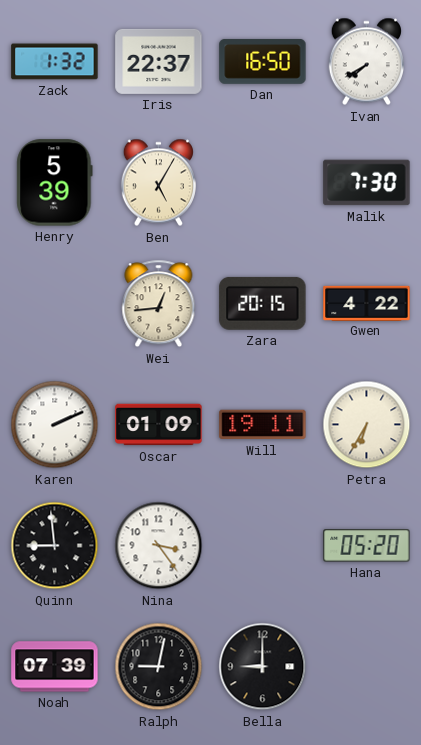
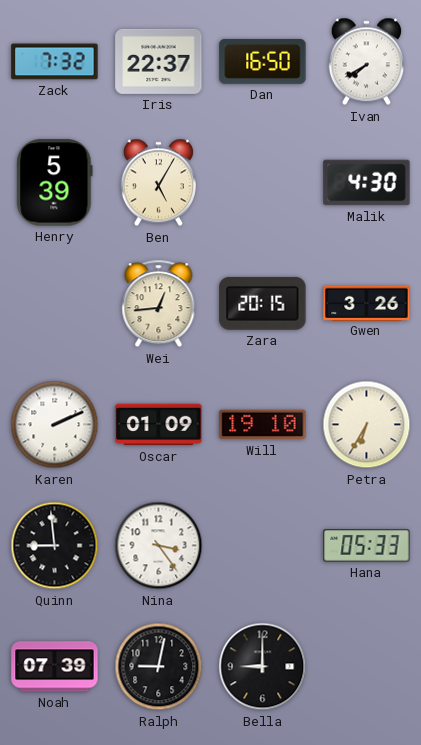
Zack: 1:32 -> 7:32 (55, 62)
Malik: 7:30 -> 4:30 (367, 183)
Gwen: 4:22 -> 3:26 (367, 303)
Will: 19:11 -> 19:10 (263, 425)
Hana: 05:20 -> 05:33 (367, 546)
